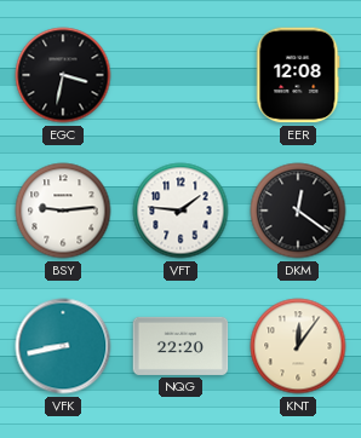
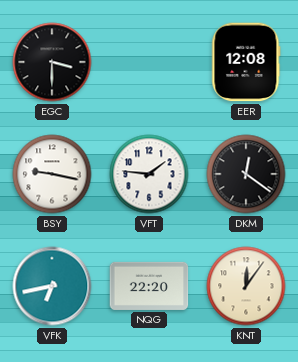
EGC: 3:32 -> 3:30 (52, 62)
BSY: 9:14 -> 9:17 (52, 174)
VFK: 8:43 -> 6:43 (52, 286)
